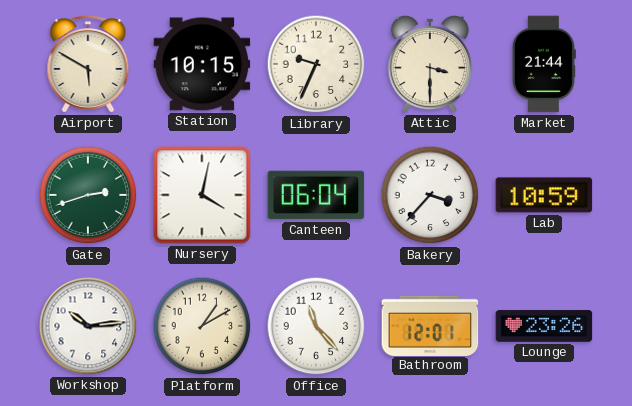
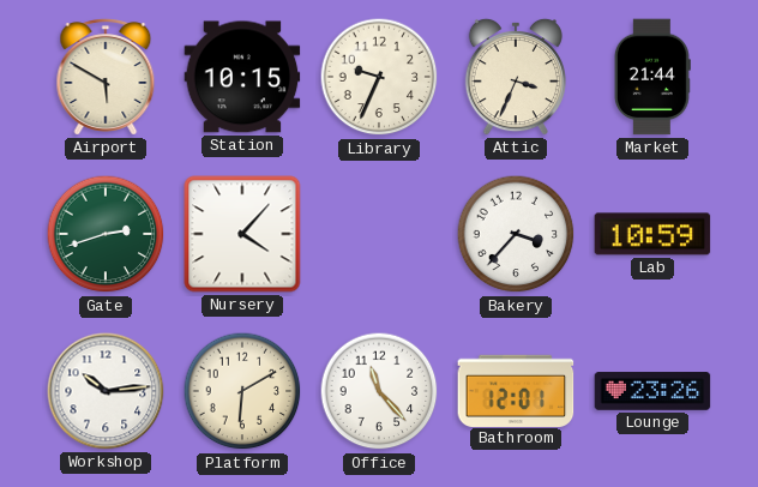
Attic: 3:30 -> 3:34 (516, 77)
Nursery: 4:02 -> 4:07 (242, 234)
Canteen: 06:04 -> none (316, 195)
Platform: 1:10 -> 6:10 (242, 391)
